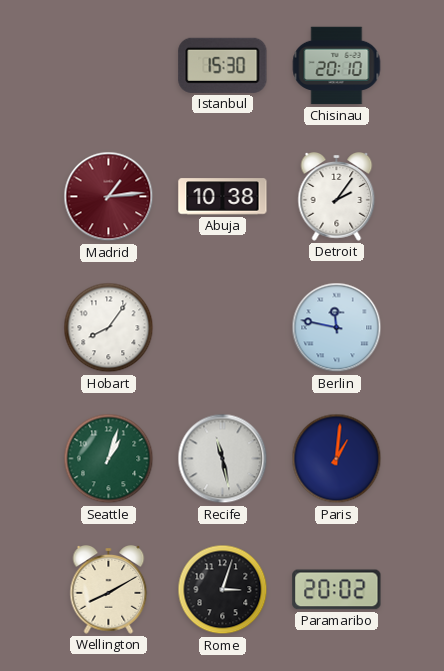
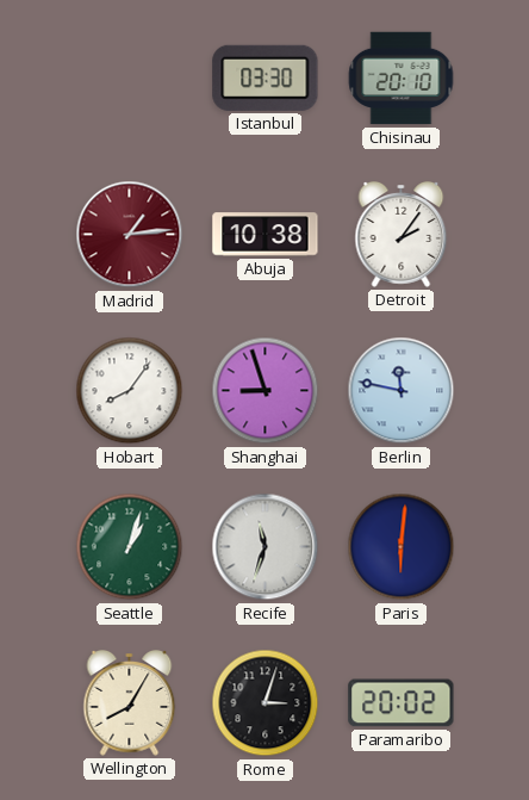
Istanbul: 15:30 -> 03:30 (266, 77)
Shanghai: none -> 8:57 (266, 391)
Recife: 11:28 -> 11:33 (266, 547)
Paris: 1:01 -> 6:01 (402, 547)
Wellington: 8:10 -> 8:05 (130, 703)
